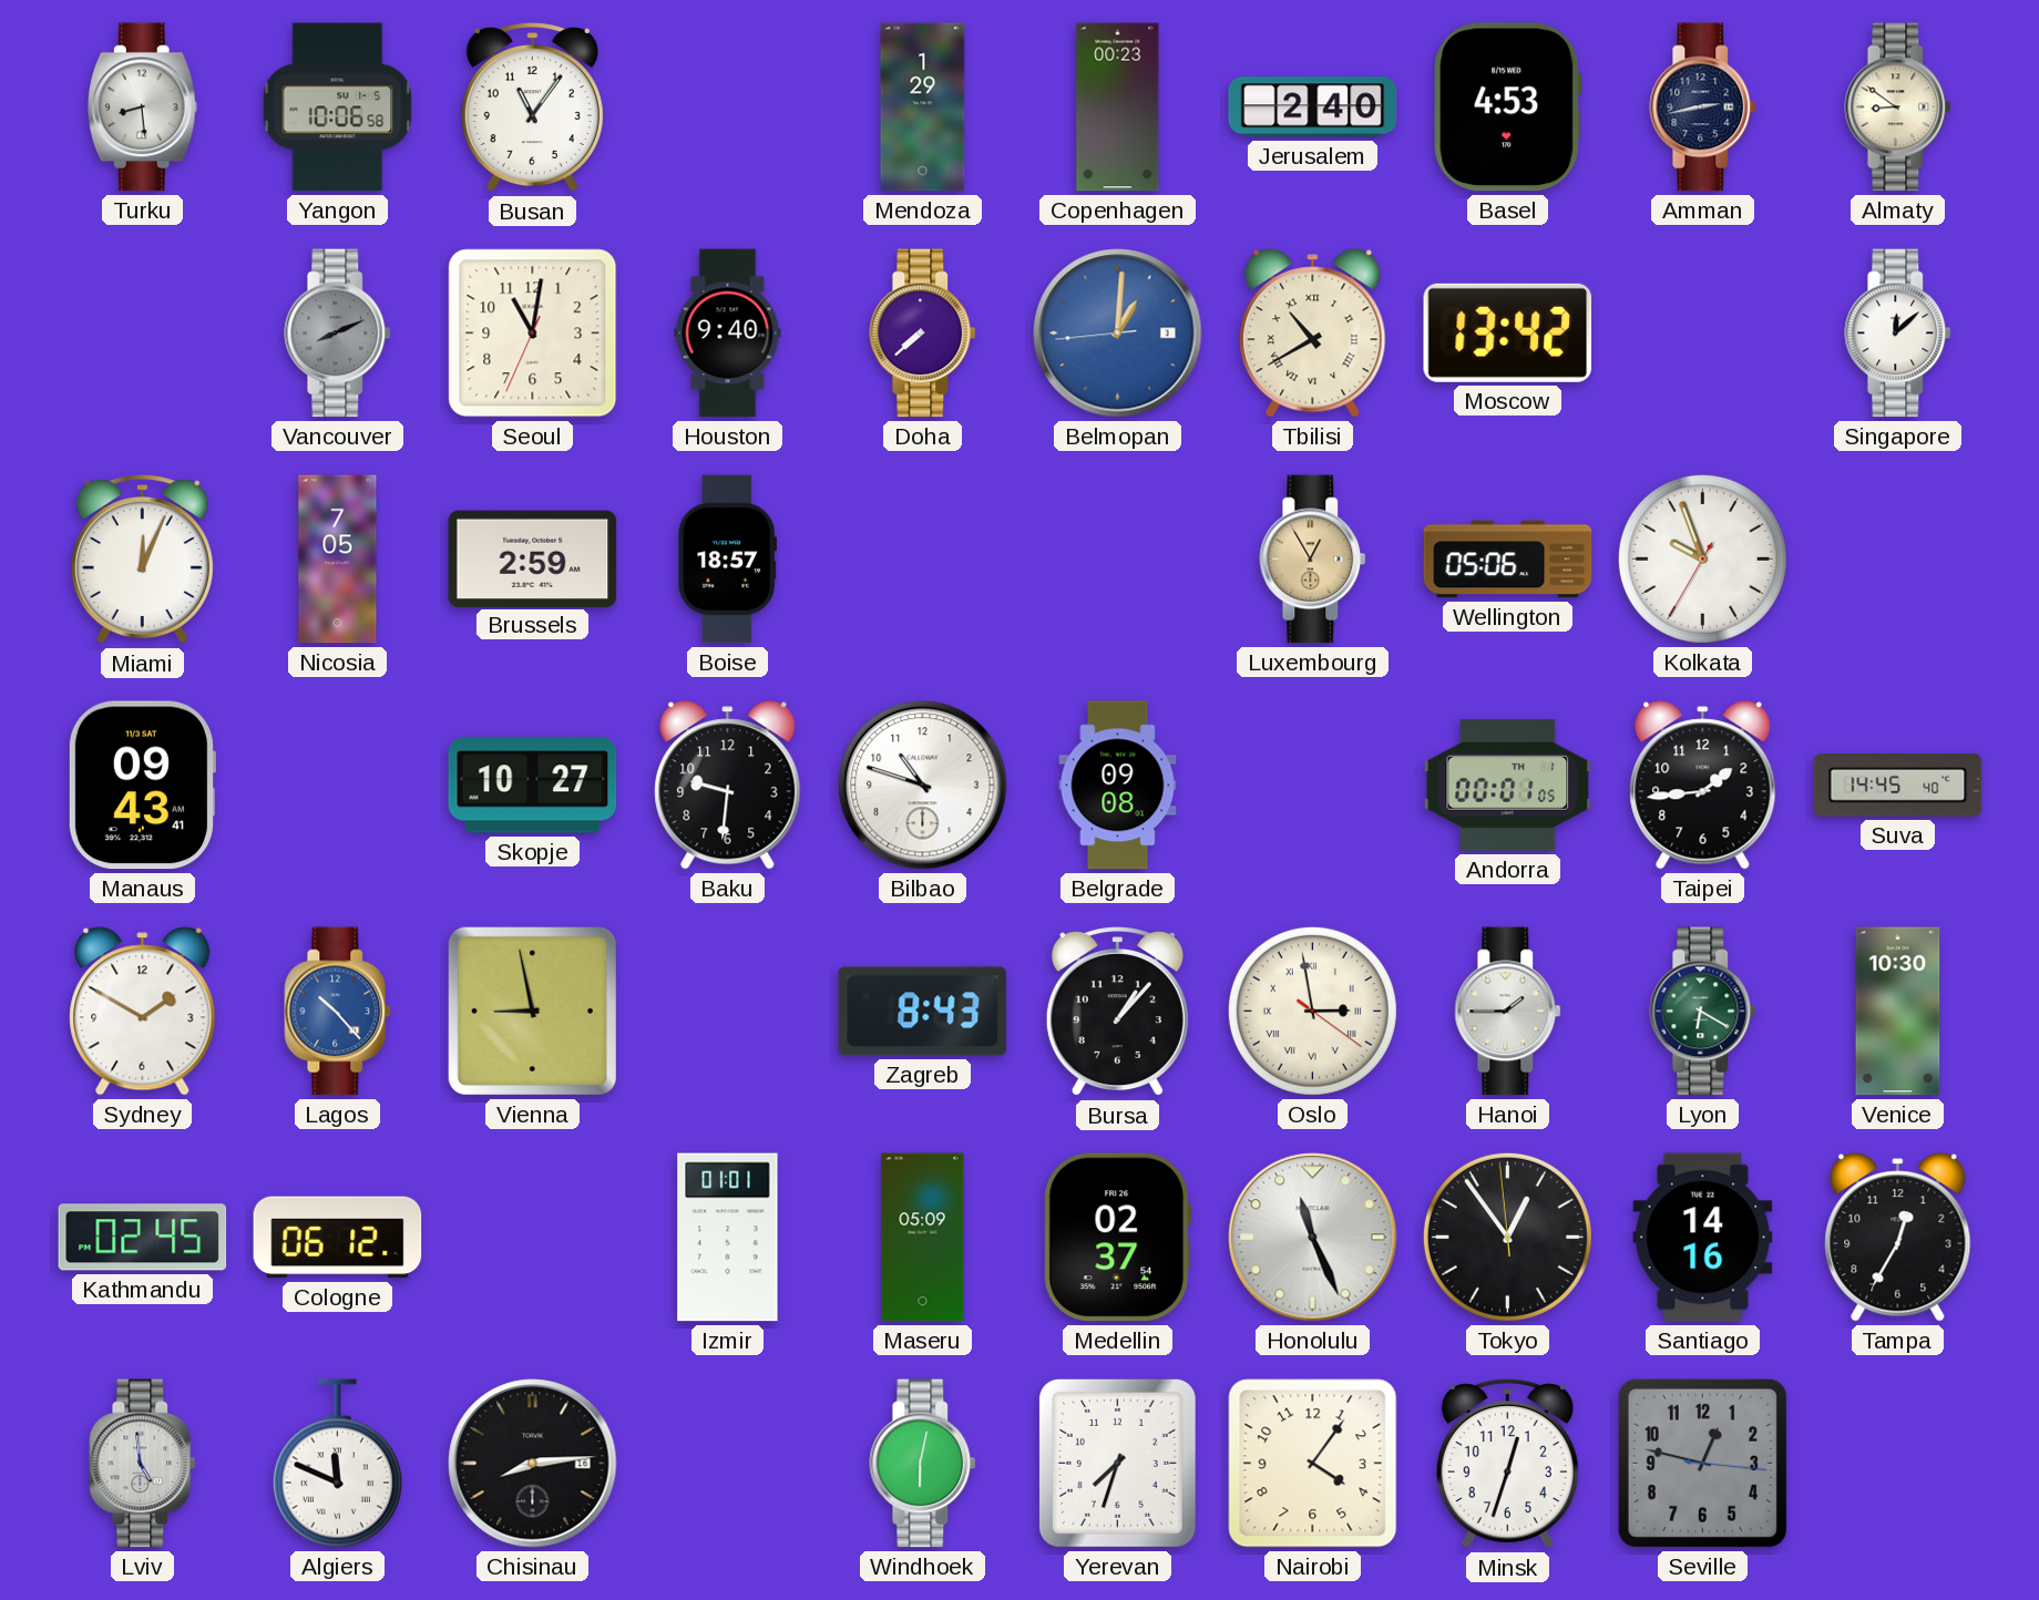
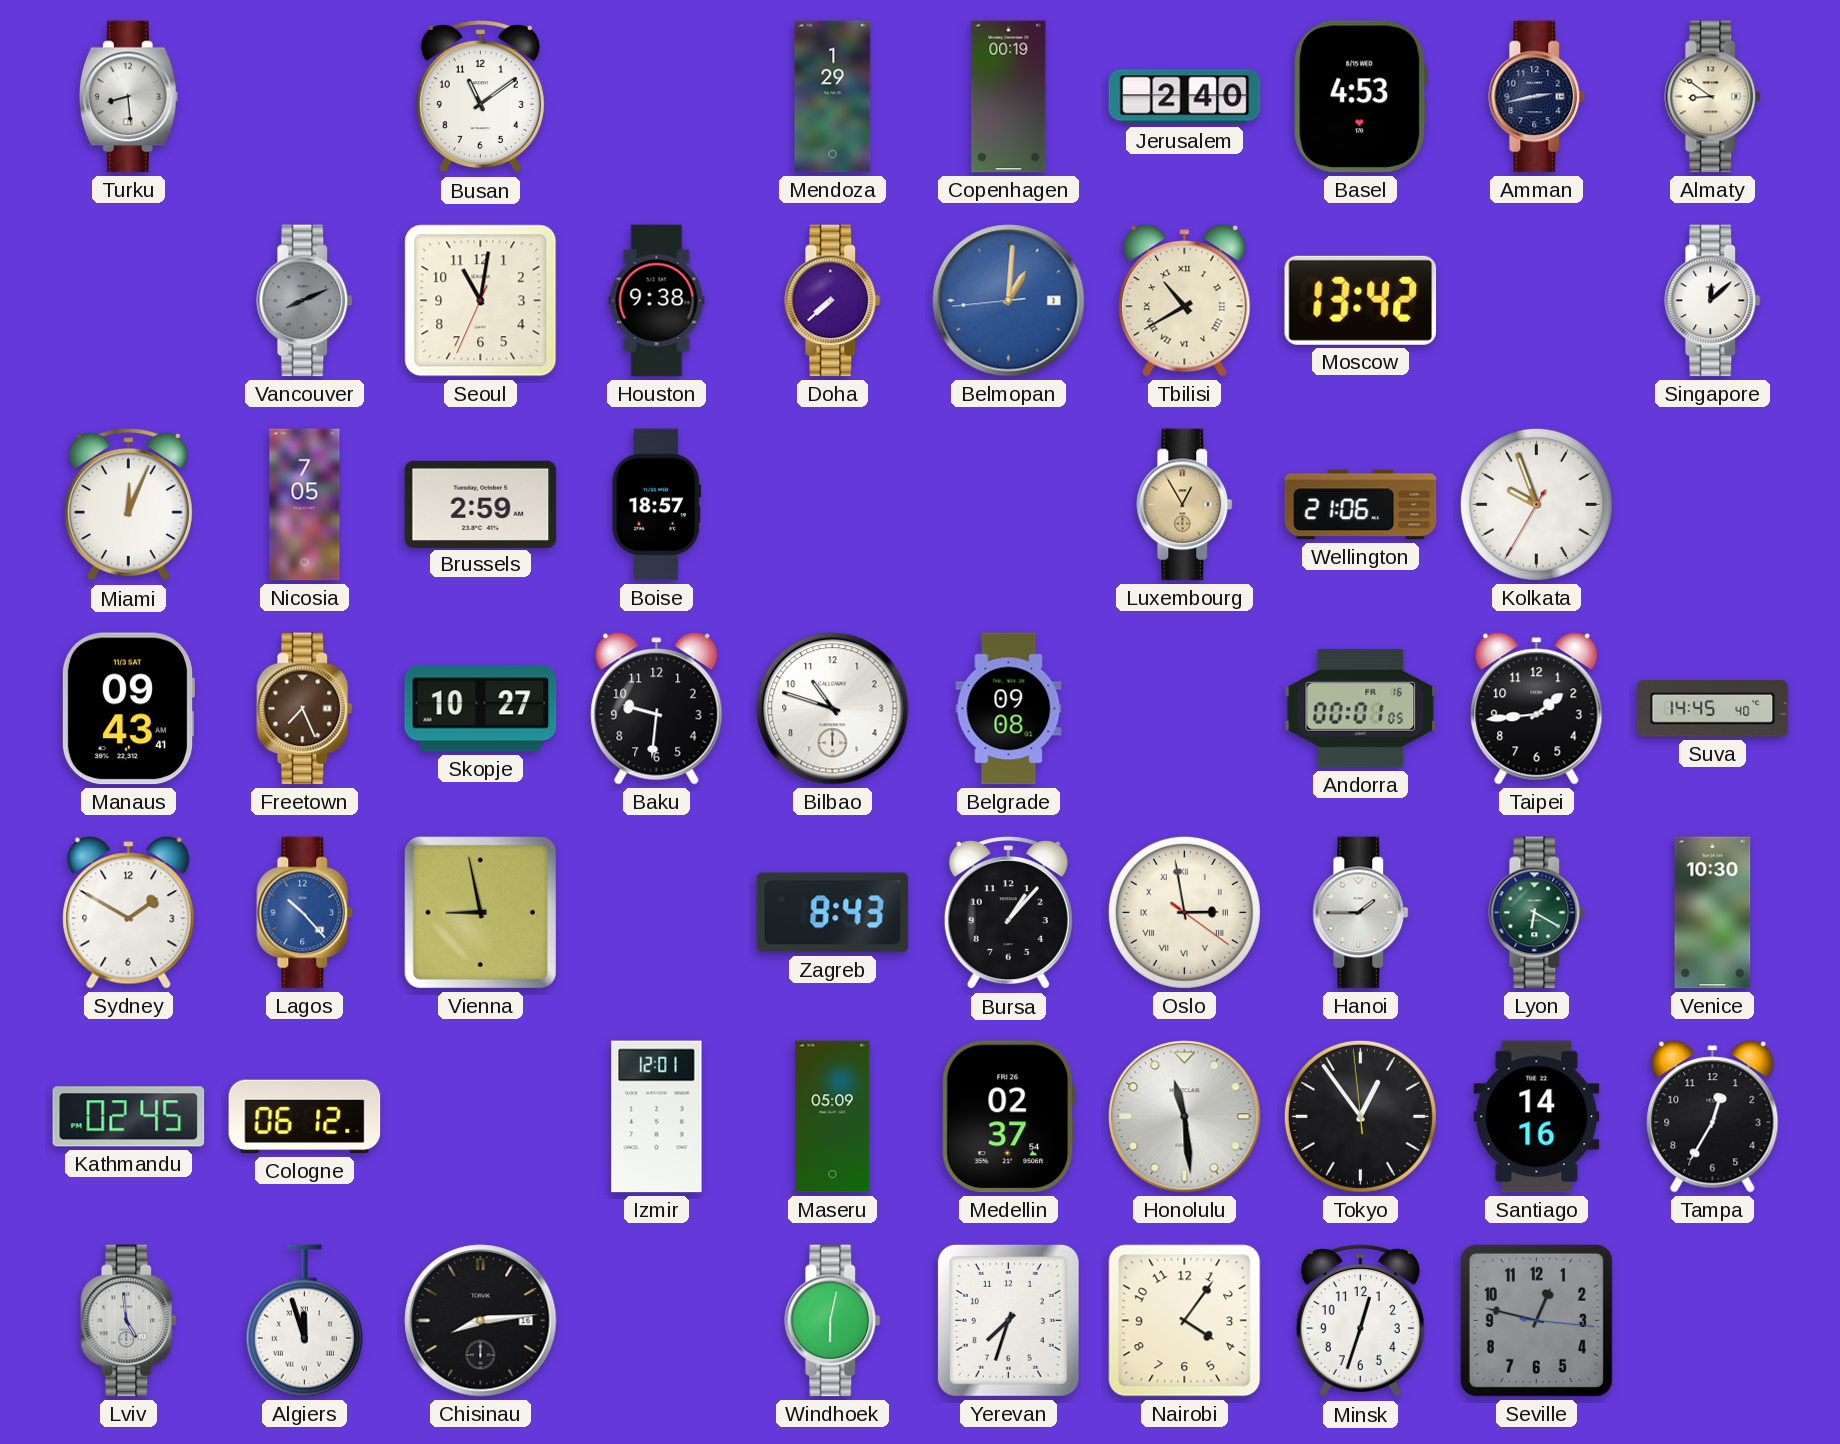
Yangon: 10:06 -> none (338, 107)
Busan: 11:06 -> 11:09 (480, 97)
Copenhagen: 00:23 -> 00:19 (1009, 97)
Houston: 9:40 -> 9:38 (657, 301)
Wellington: 05:06 -> 21:06 (1361, 505)
Freetown: none -> 7:26 (305, 709)
Andorra date: TH 1 -> FR 16 (1361, 708)
Izmir: 01:01 -> 12:01 (657, 1117)
Honolulu: 11:26 -> 11:29 (1185, 1117)
Algiers: 11:49 -> 11:57 (304, 1321)
